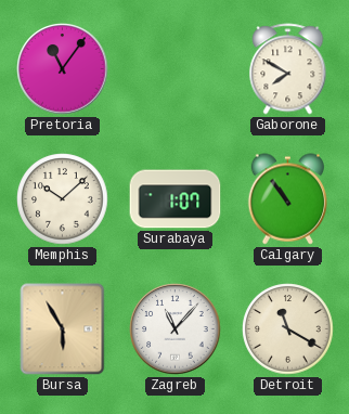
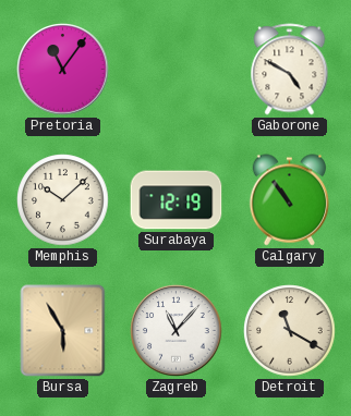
Gaborone: 7:50 -> 4:50 (290, 70)
Surabaya: 1:07 -> 12:19 (177, 200)
